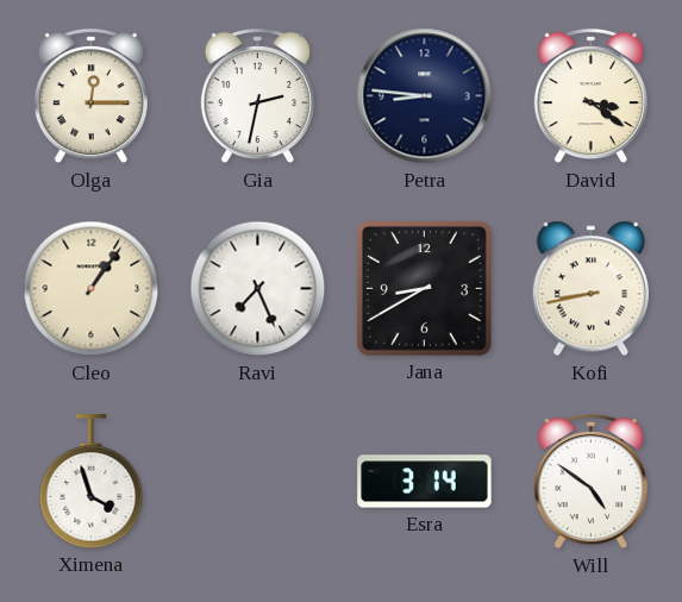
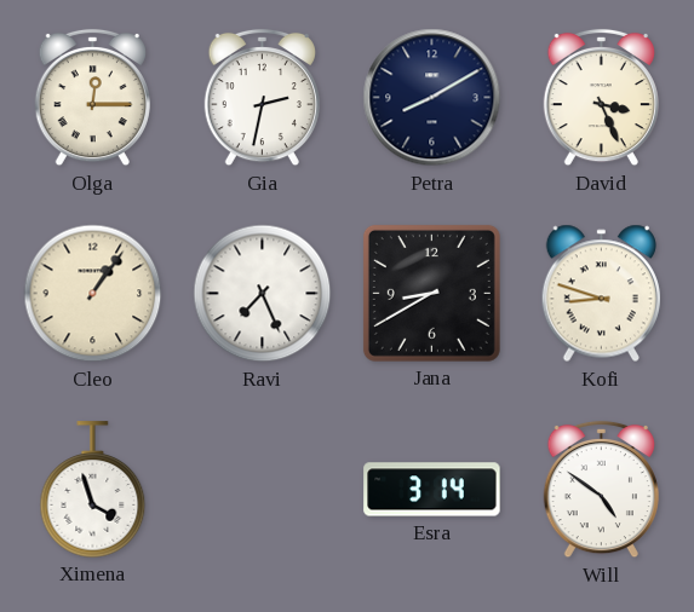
Petra: 8:46 -> 8:10 (432, 98)
David: 3:21 -> 3:26 (601, 98)
Kofi: 8:43 -> 8:48 (601, 294)
